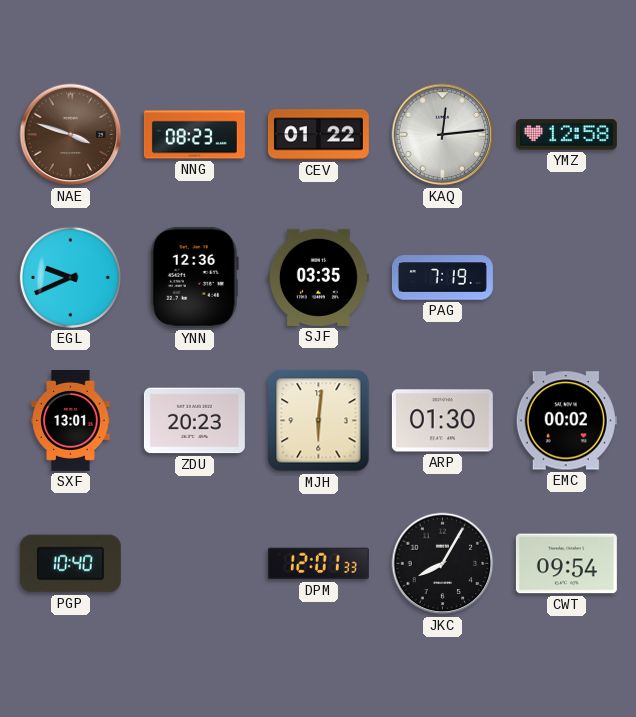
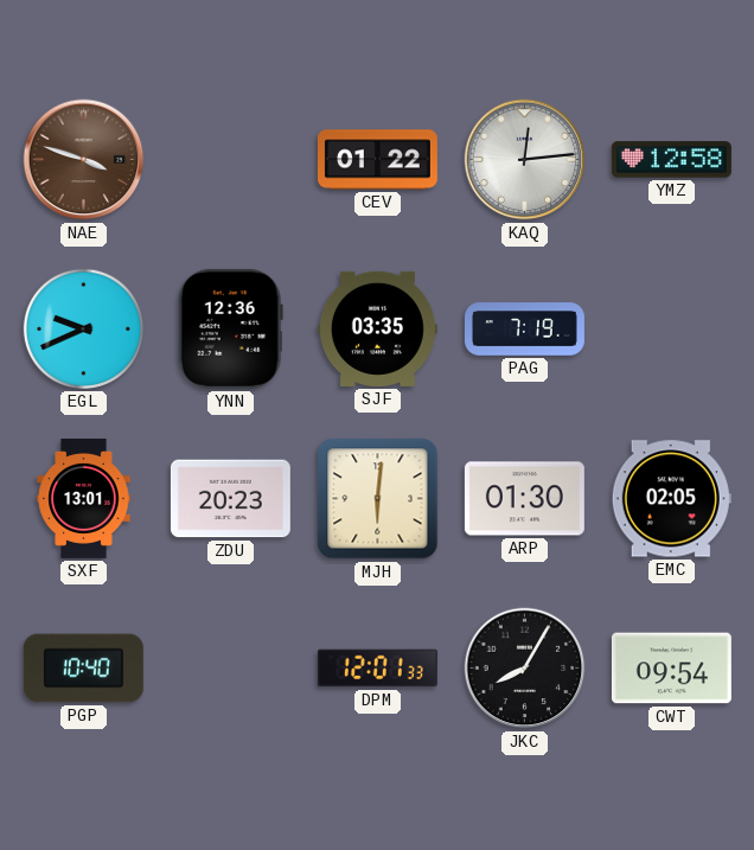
NNG: 08:23 -> none (194, 135)
EMC: 00:02 -> 02:05 (671, 499)
